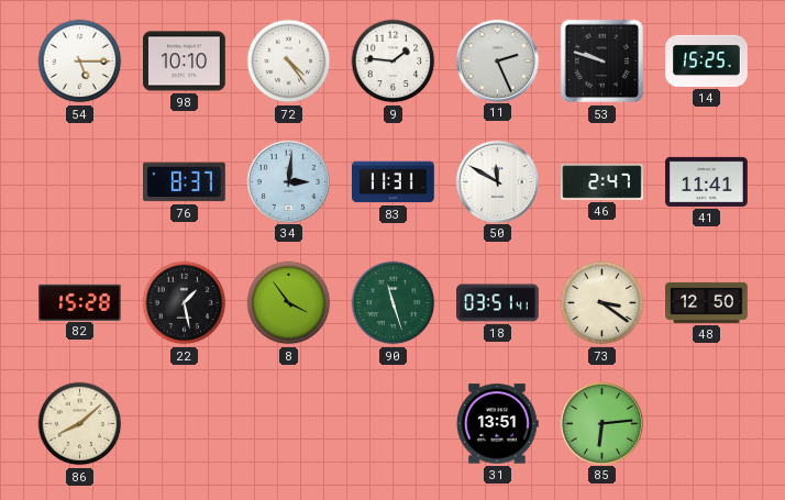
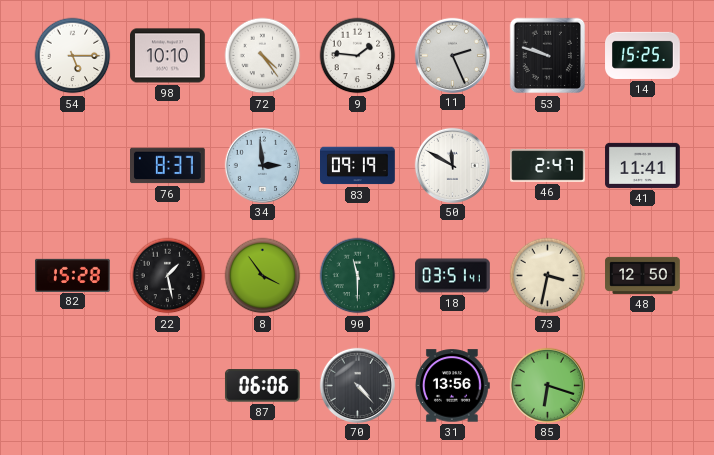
34: 3:01 -> 2:59 (262, 165)
83: 11:31 -> 09:19 (358, 166)
90: 11:27 -> 11:30 (358, 276)
73: 3:21 -> 3:32 (548, 276)
86: 8:08 -> none (80, 424)
87: none -> 06:06 (262, 386)
70: none -> 4:23 (357, 385)
31: 13:51 -> 13:56 (453, 386)
85: 6:14 -> 6:18 (547, 385)
